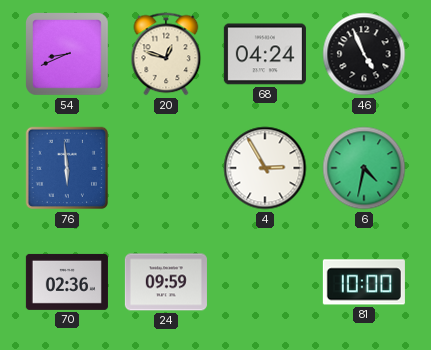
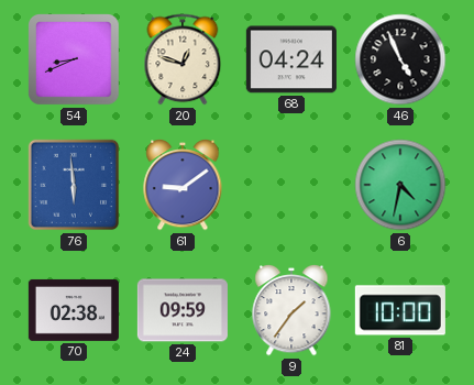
61: none -> 9:09 (183, 185)
4: 2:55 -> none (265, 168)
70: 02:36 -> 02:38 (74, 310)
9: none -> 1:36 (291, 310)
